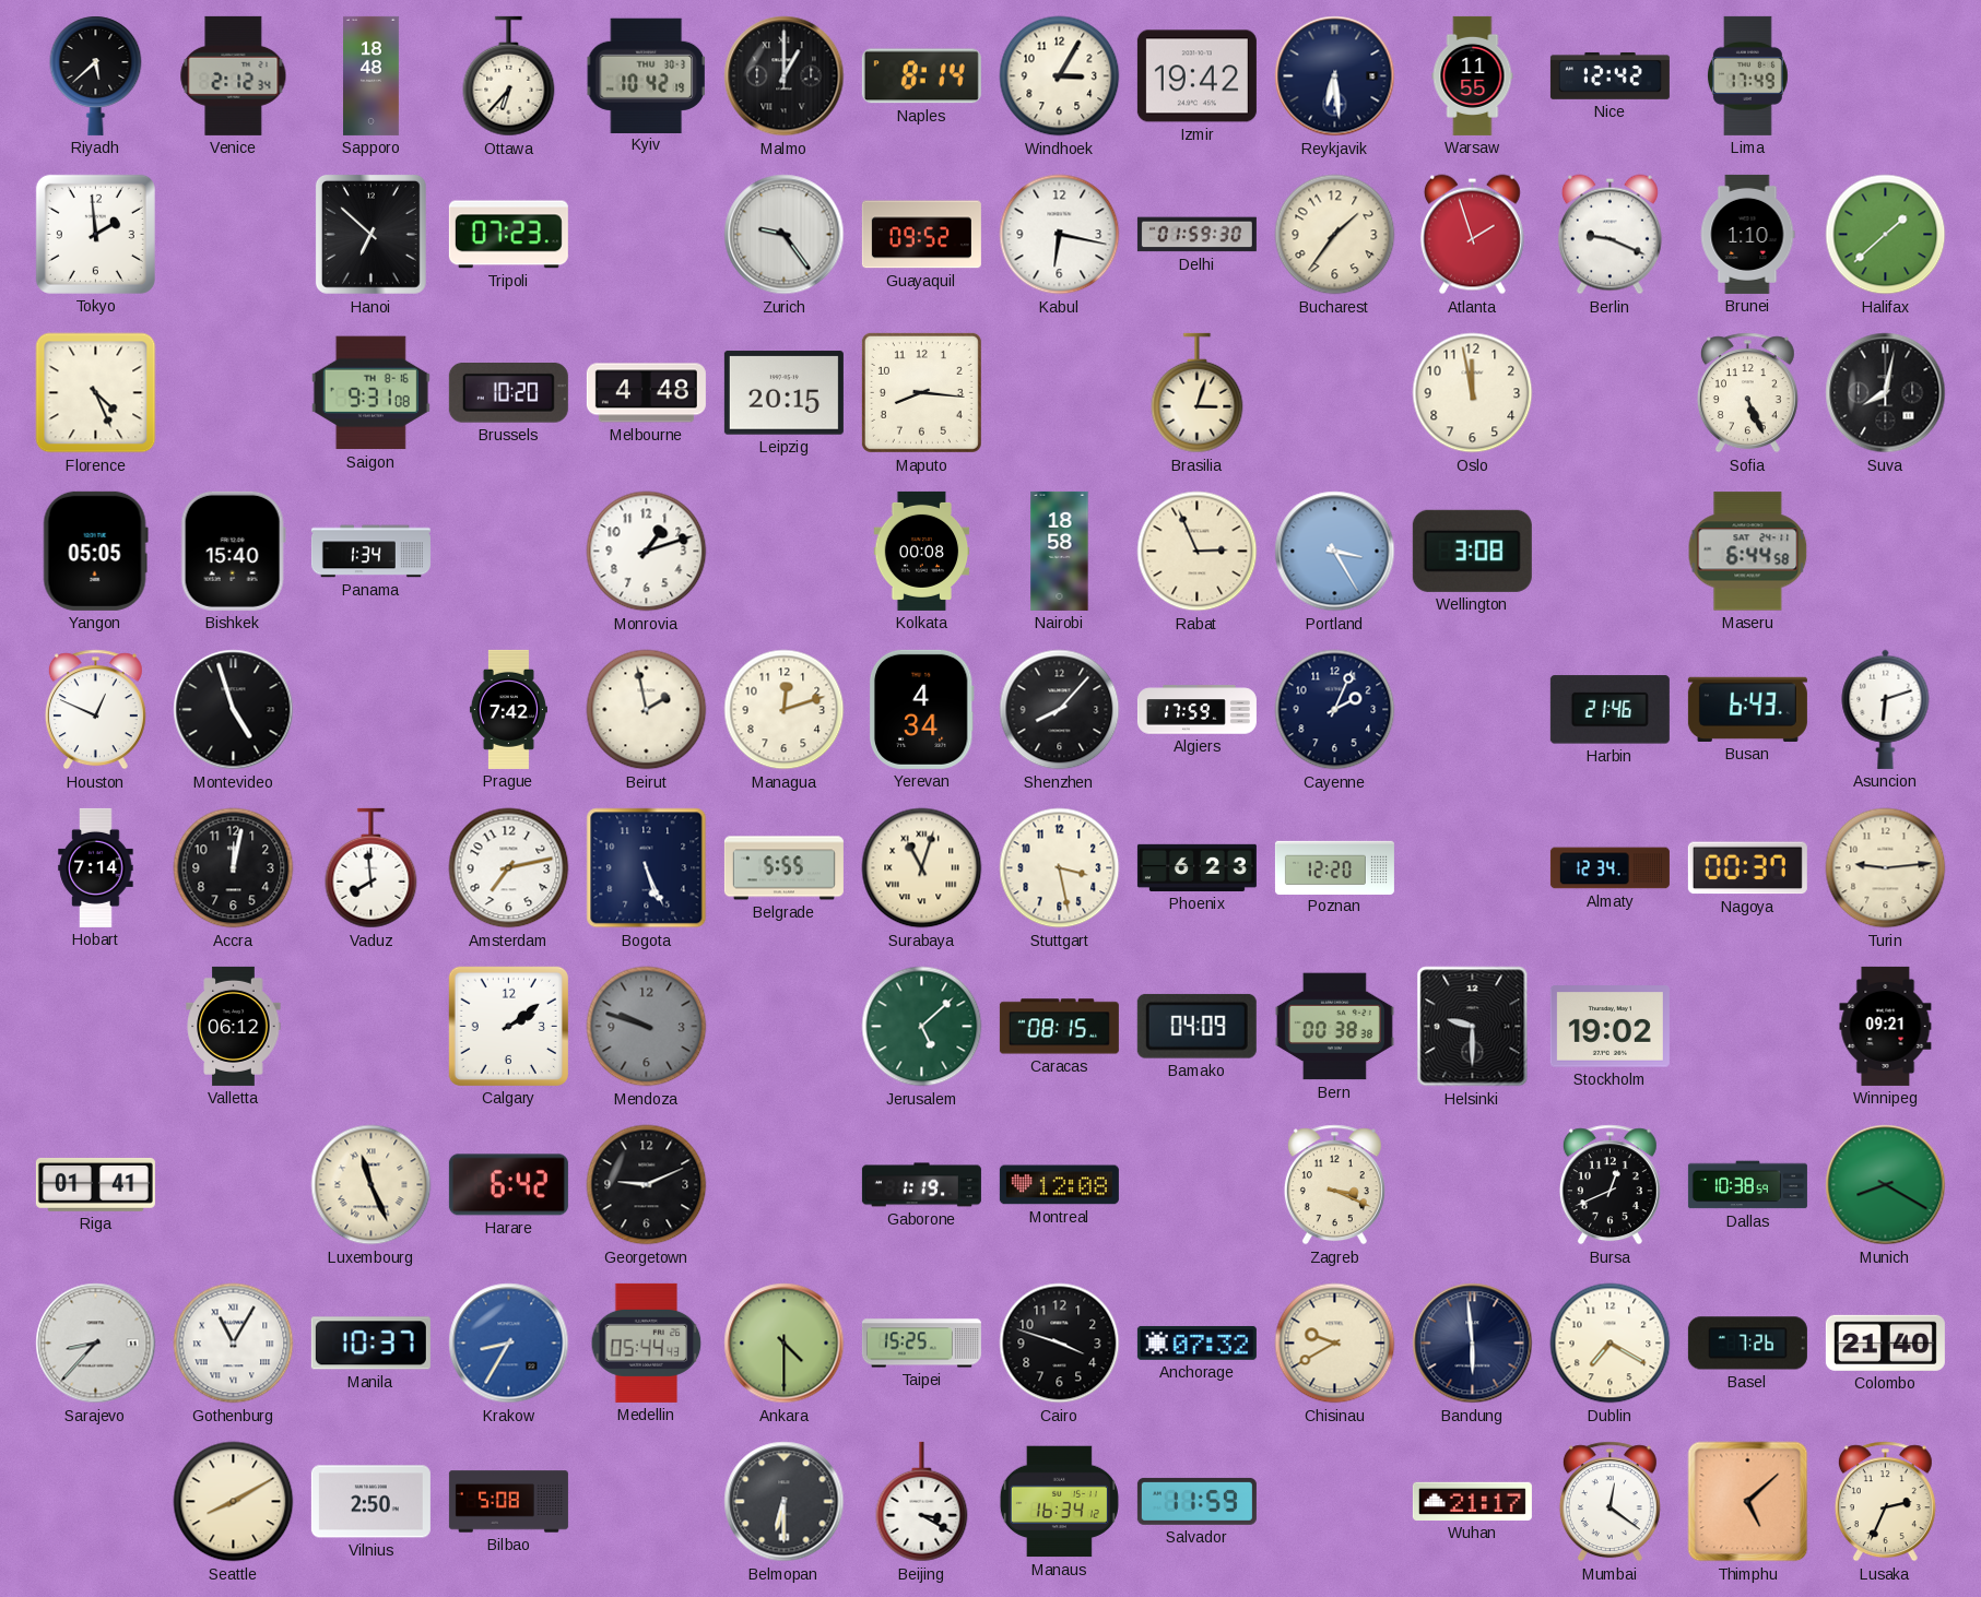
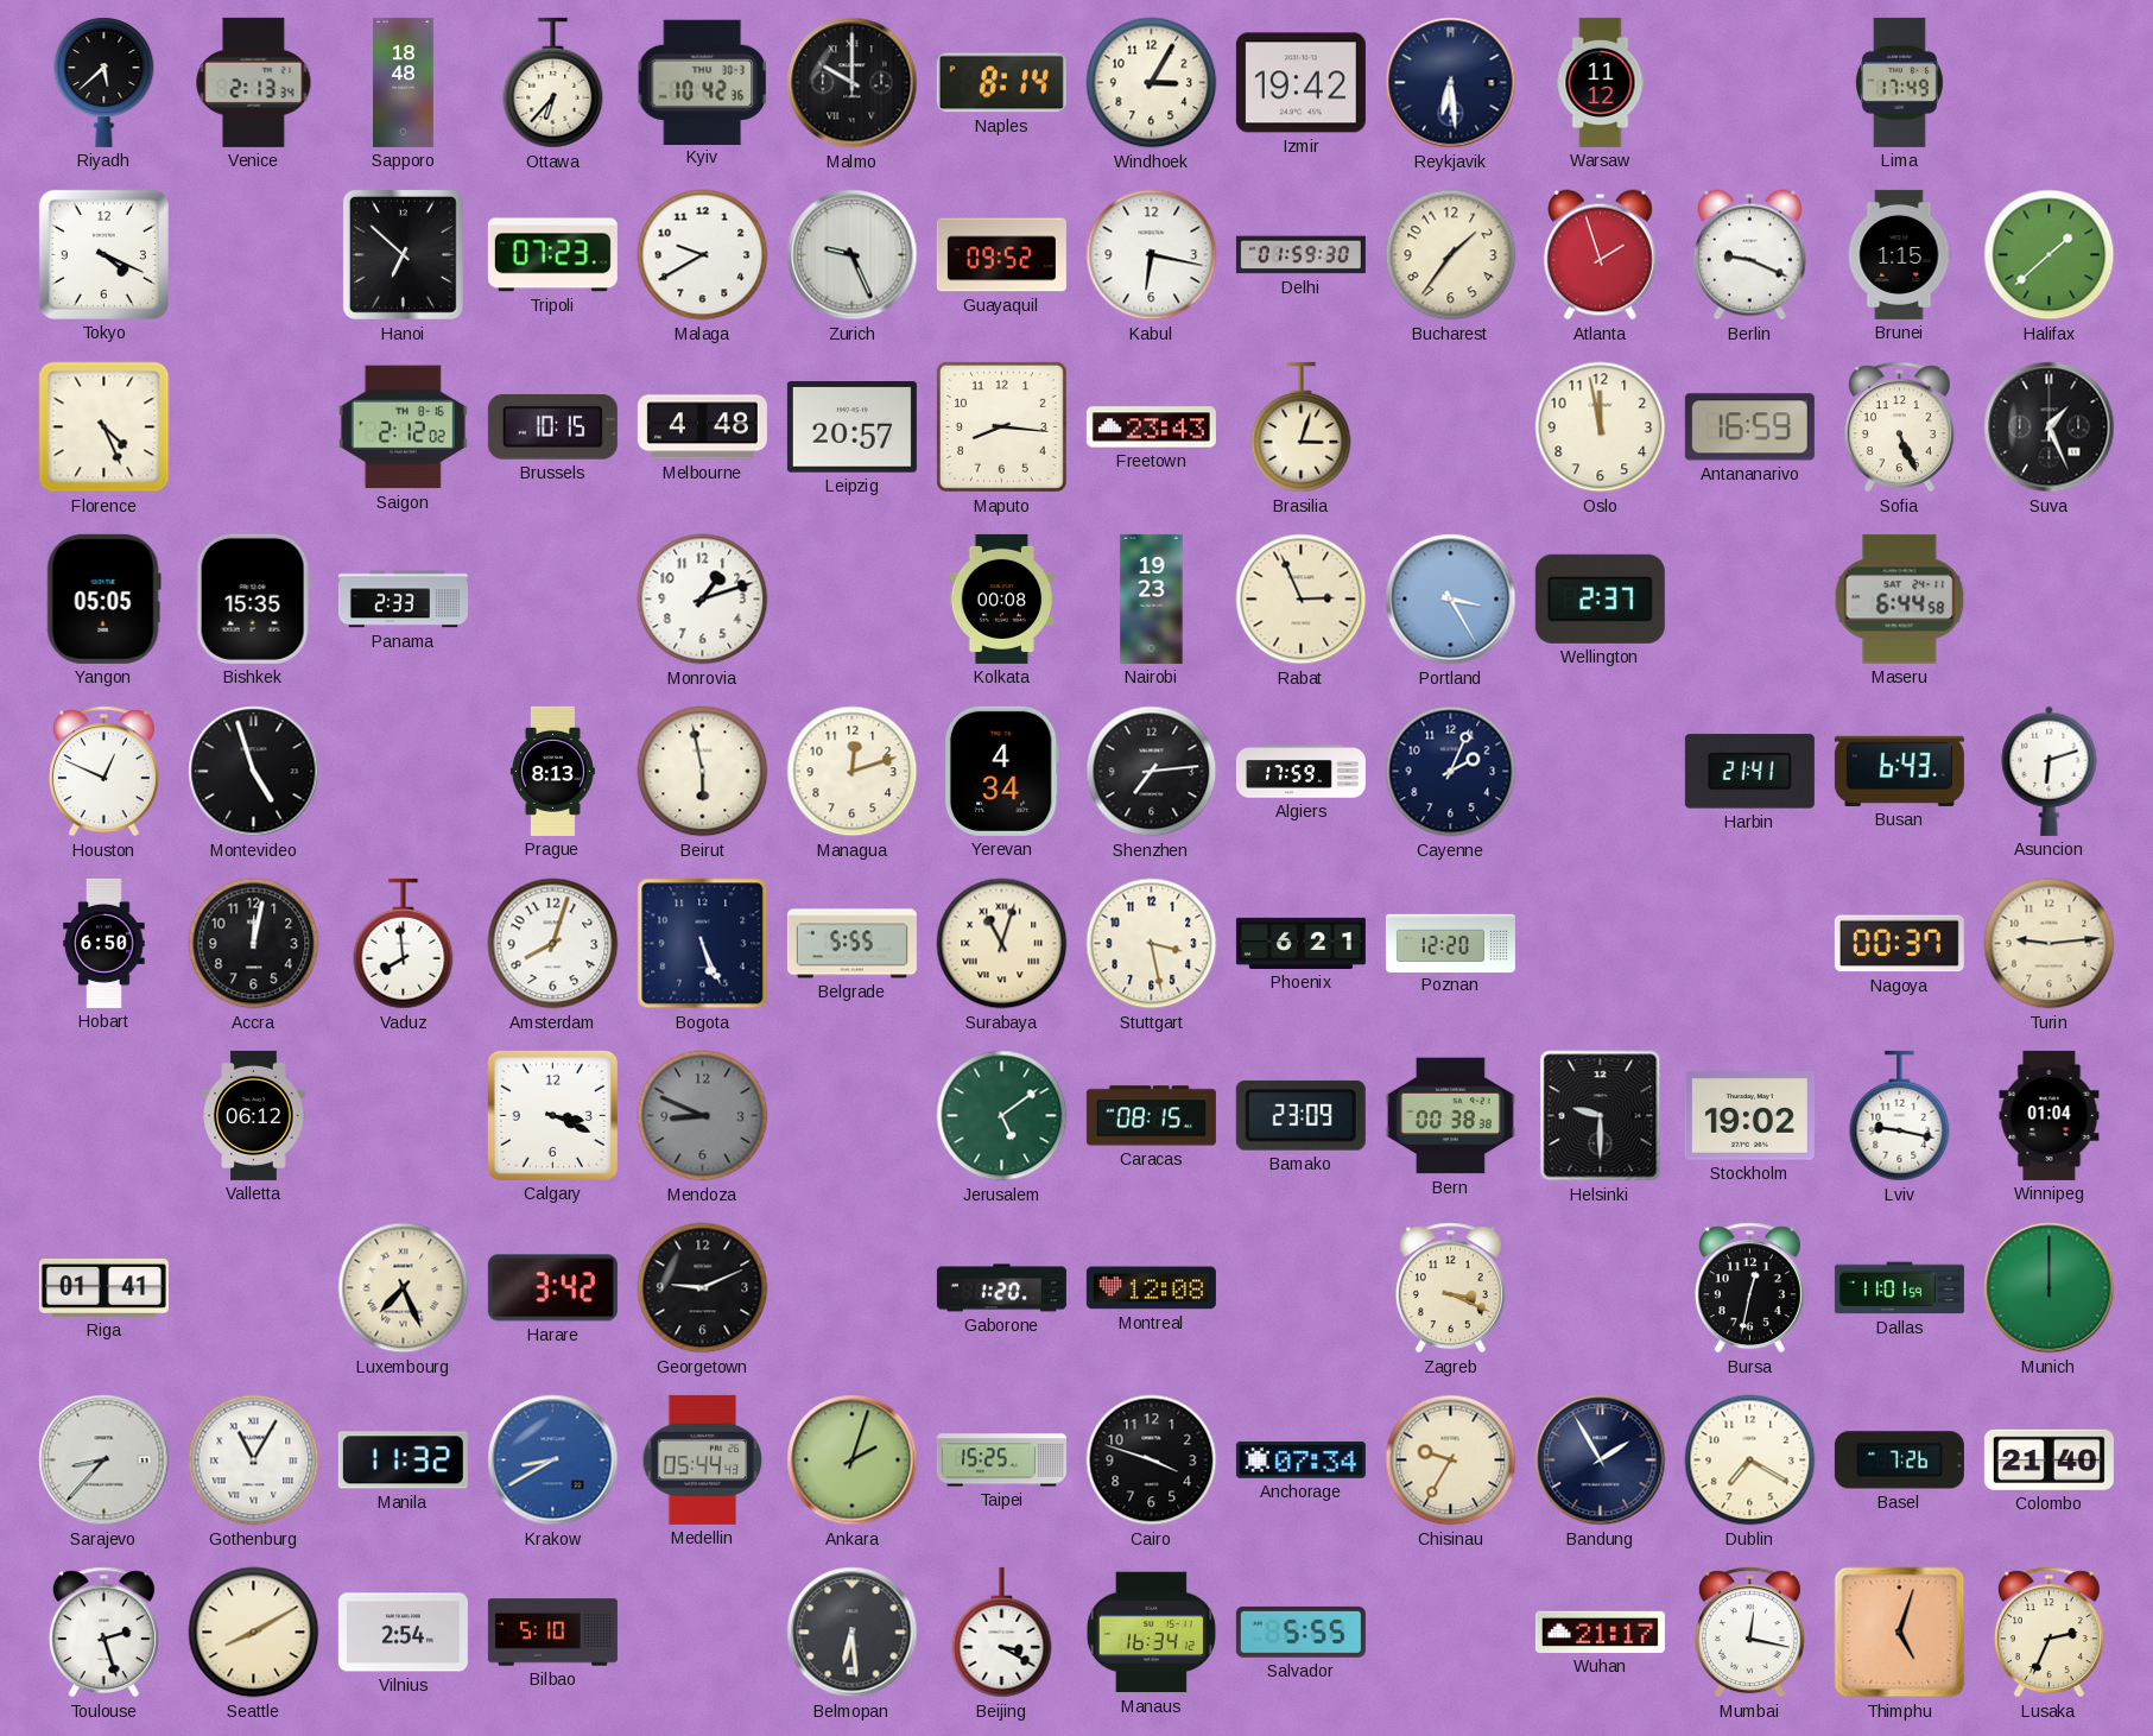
Venice: 2:12 -> 2:13 (254, 82)
Kyiv: 10:42:19 -> 10:42:36 (702, 82)
Malmo: 1:00 -> 10:00 (853, 83)
Warsaw: 11:55 -> 11:12 (1601, 82)
Nice: 12:42 -> none (1609, 75)
Tokyo: 1:59 -> 4:19 (103, 254)
Malaga: none -> 9:40 (703, 255)
Zurich: 9:24 -> 9:26 (853, 255)
Brunei: 1:10 -> 1:15 (1899, 254)
Saigon: 9:31 -> 2:12 (403, 427)
Brussels: 10:20 -> 10:15 (552, 427)
Leipzig: 20:15 -> 20:57 (851, 427)
Freetown: none -> 23:43 (1151, 427)
Antananarivo: none -> 16:59 (1749, 427)
Suva: 8:02 -> 1:26 (2050, 427)
Bishkek: 15:40 -> 15:35 (253, 598)
Panama: 1:34 -> 2:33 (403, 600)
Nairobi: 18:58 -> 19:23 (1152, 598)
Wellington: 3:08 -> 2:37 (1600, 598)
Prague: 7:42 -> 8:13 (552, 771)
Beirut: 1:58 -> 5:58 (703, 772)
Shenzhen: 8:07 -> 7:14 (1152, 772)
Harbin: 21:46 -> 21:41 (1749, 772)
Hobart: 7:14 -> 6:50 (105, 943)
Amsterdam: 7:13 -> 8:03 (553, 944)
Phoenix: 6:23 -> 6:21 (1300, 943)
Almaty: 12:34 -> none (1609, 868)
Calgary: 2:09 -> 3:19 (552, 1115)
Mendoza: 9:48 -> 8:49 (703, 1116)
Jerusalem: 5:08 -> 5:09 (1002, 1116)
Bamako: 04:09 -> 23:09 (1300, 1115)
Lviv: none -> 9:17 (1900, 1116)
Winnipeg: 09:21 -> 01:04 (2050, 1115)
Luxembourg: 11:26 -> 7:26 (404, 1288)
Harare: 6:42 -> 3:42 (552, 1288)
Gaborone: 1:19 -> 1:20 (1001, 1288)
Bursa: 12:41 -> 12:32 (1749, 1288)
Dallas: 10:38 -> 11:01 (1899, 1288)
Munich: 8:20 -> 12:00 (2050, 1288)
Manila: 10:37 -> 11:32 (403, 1461)
Krakow: 8:35 -> 8:40 (553, 1461)
Ankara: 4:30 -> 2:03 (853, 1461)
Anchorage: 07:32 -> 07:34 (1300, 1459)
Chisinau: 9:40 -> 9:35 (1451, 1461)
Bandung: 5:59 -> 1:55 (1601, 1461)
Toulouse: none -> 2:27 (103, 1633)
Vilnius: 2:50 -> 2:54 (403, 1633)
Bilbao: 5:08 -> 5:10 (552, 1633)
Belmopan: 6:30 -> 6:29 (853, 1633)
Salvador: 11:59 -> 5:55 (1300, 1632)
Mumbai: 12:21 -> 12:17 (1749, 1633)
Thimphu: 5:08 -> 5:03 (1900, 1633)
